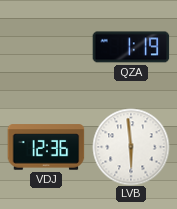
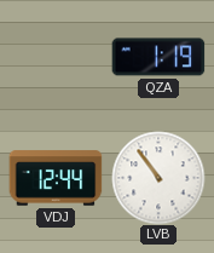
VDJ: 12:36 -> 12:44 (56, 178)
LVB: 5:59 -> 10:54 (158, 178)
